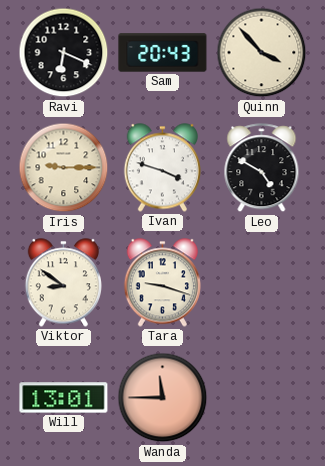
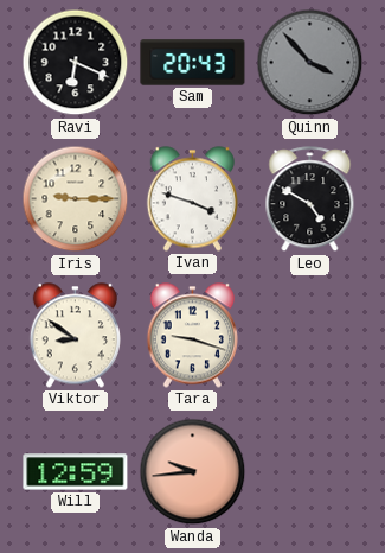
Quinn dial: cream -> grey (310, 63)
Will: 13:01 -> 12:59 (76, 472)
Wanda: 11:45 -> 9:44 (193, 472)
